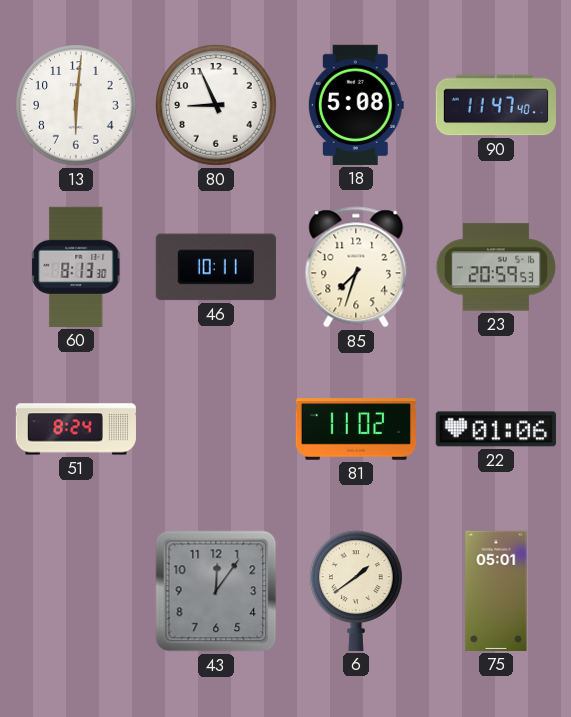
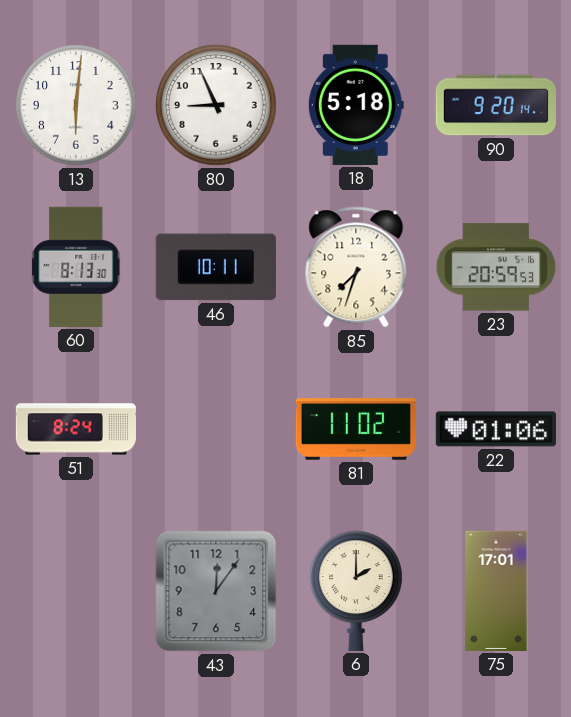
18: 5:08 -> 5:18 (356, 105)
90: 11:47 -> 9:20 (496, 105)
6: 1:39 -> 2:00 (357, 591)
75: 05:01 -> 17:01 (496, 591)
